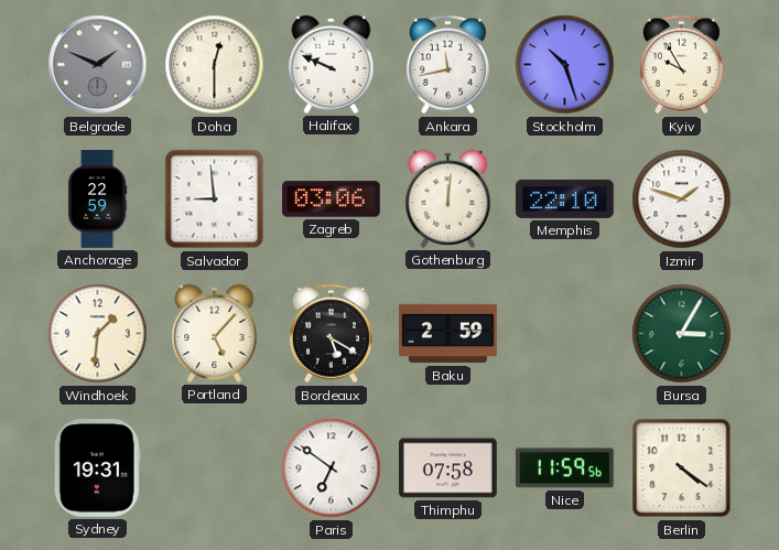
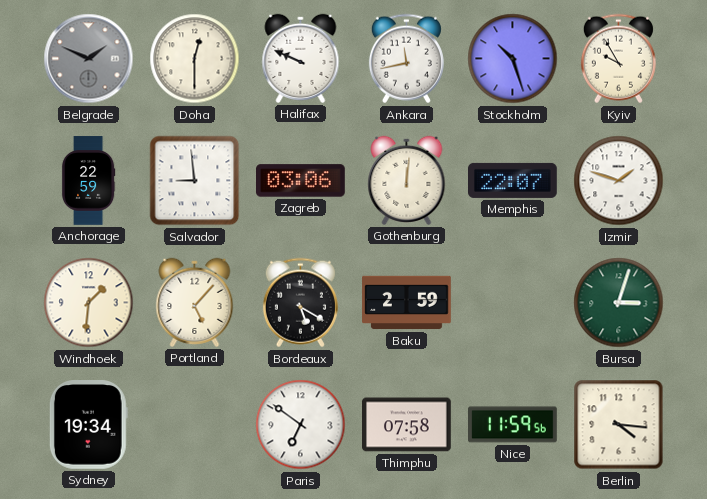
Memphis: 22:10 -> 22:07 (513, 180)
Bursa: 3:05 -> 3:03 (619, 303)
Sydney: 19:31 -> 19:34 (88, 425)
Berlin: 4:21 -> 4:16 (619, 425)
